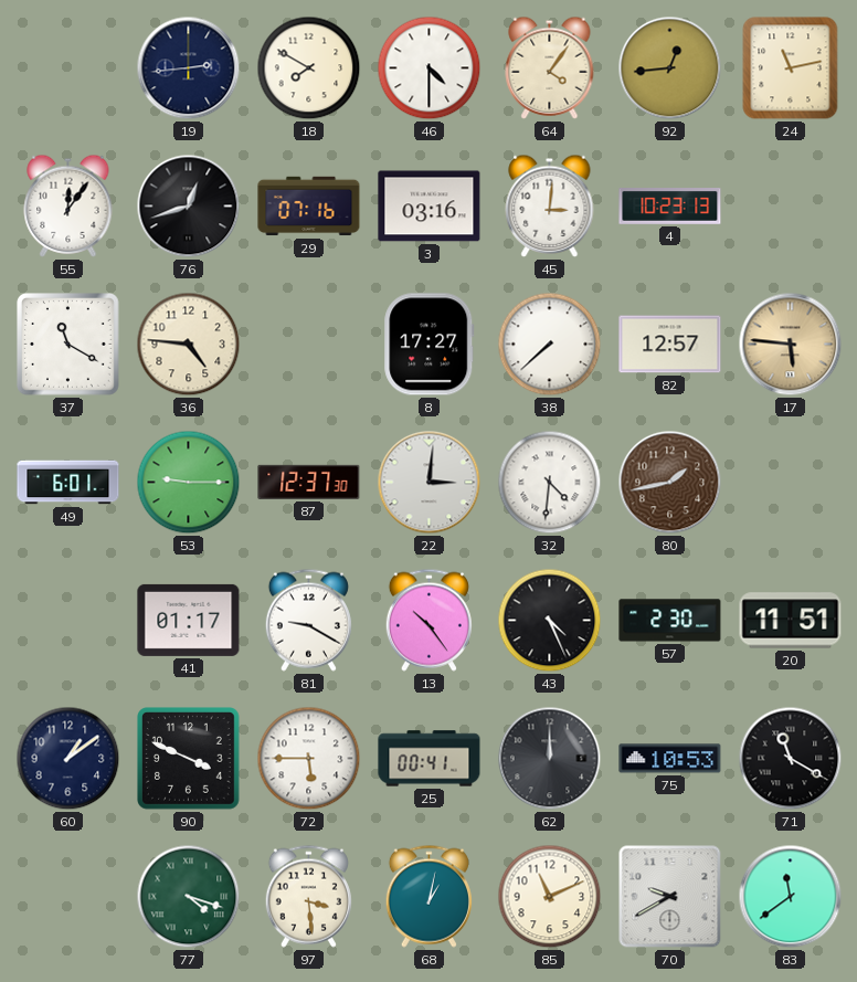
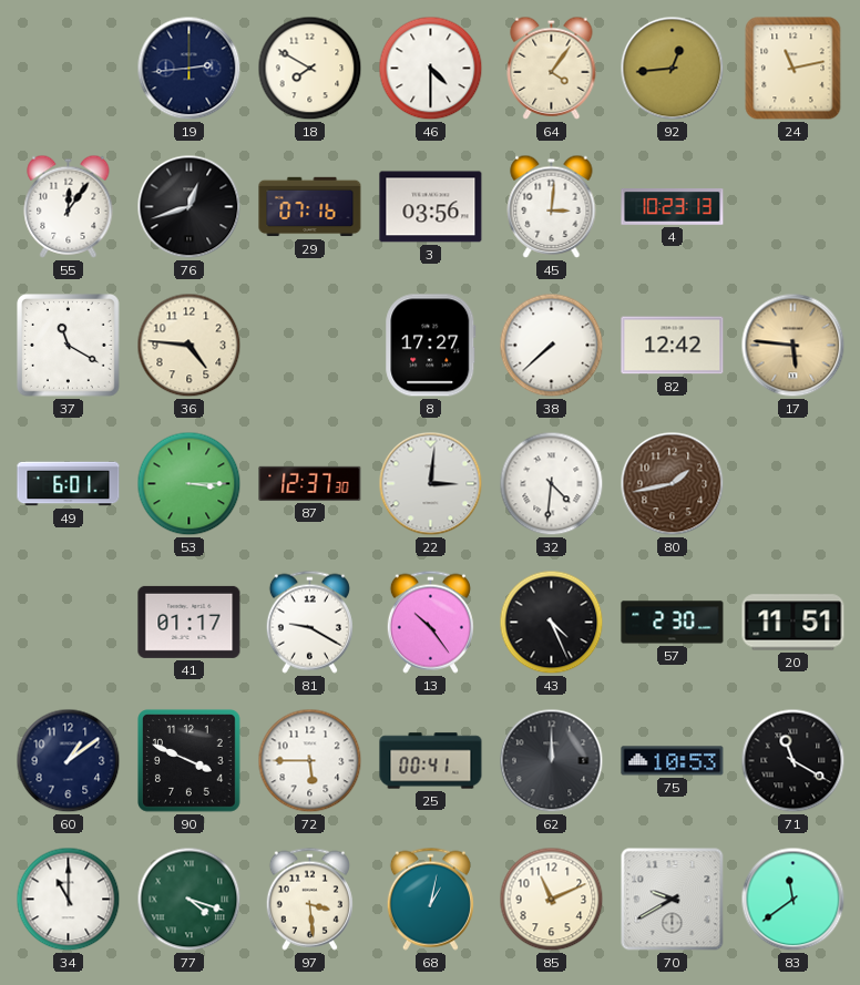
3: 03:16 -> 03:56 (431, 207)
82: 12:57 -> 12:42 (673, 346)
53: 9:15 -> 3:15 (190, 484)
34: none -> 11:00 (69, 900)
